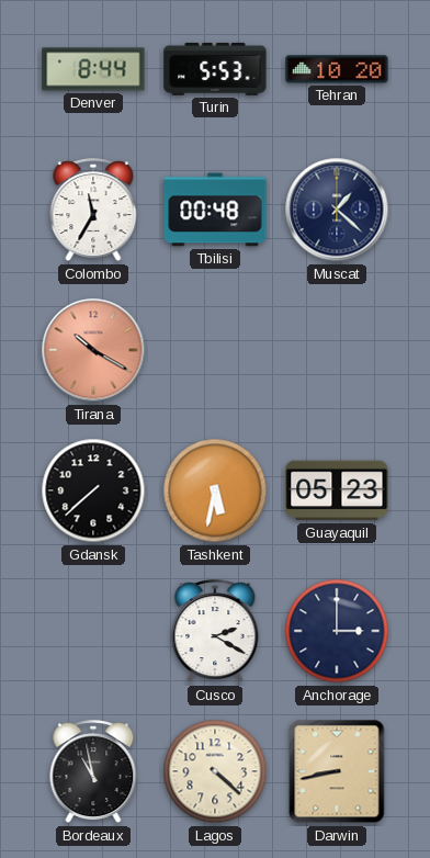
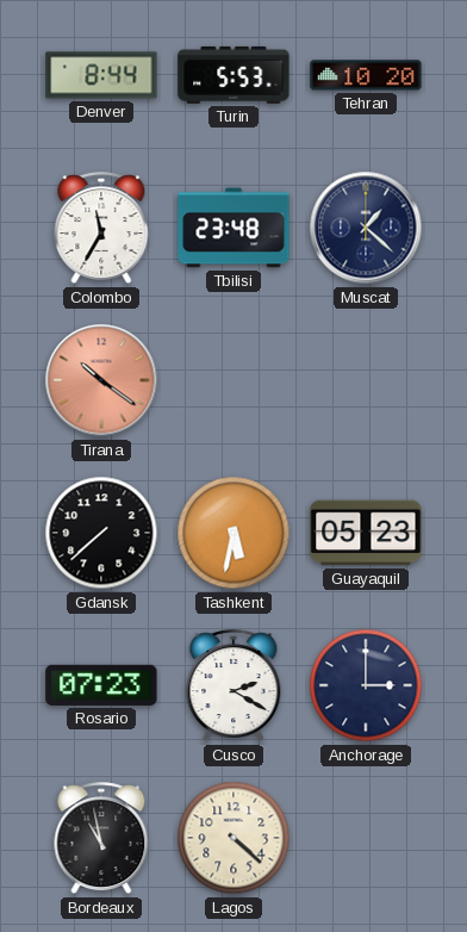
Tbilisi: 00:48 -> 23:48 (233, 228)
Tirana: 10:20 -> 10:21 (101, 380)
Rosario: none -> 07:23 (101, 685)
Darwin: 8:43 -> none (337, 771)
